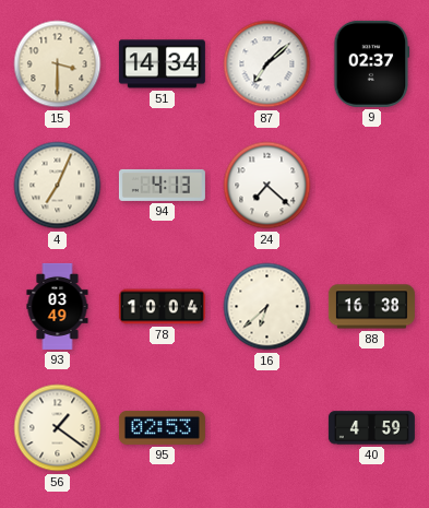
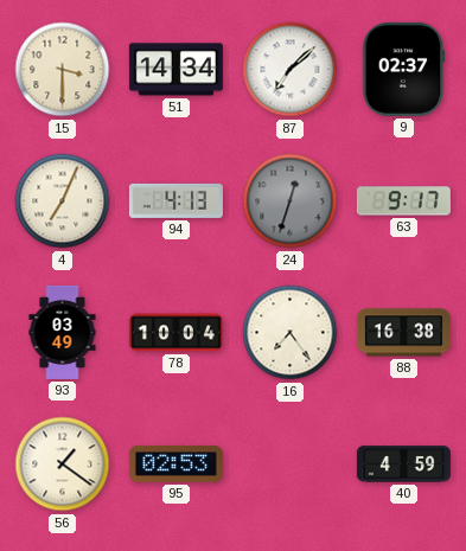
24: 7:22 -> 12:33 (291, 201)
24 dial: white -> grey (291, 201)
63: none -> 9:17 (403, 201)
16: 6:38 -> 7:24 (291, 333)
